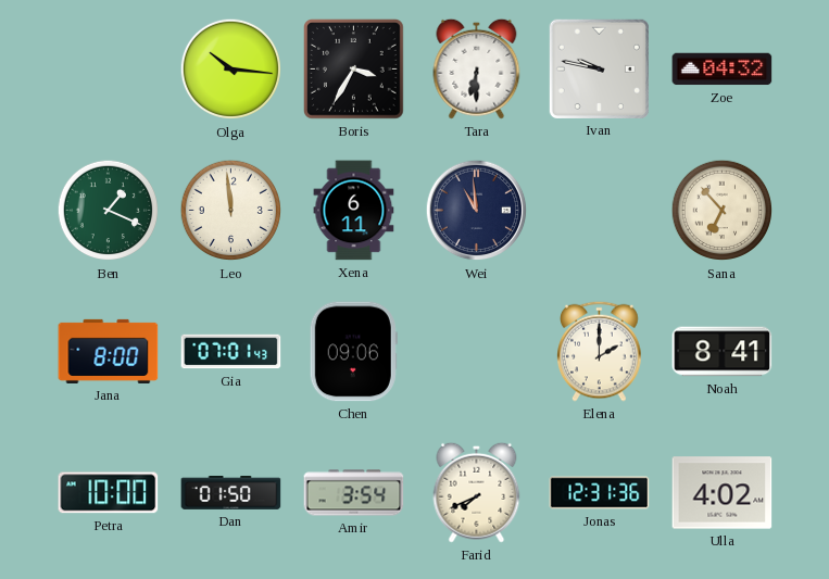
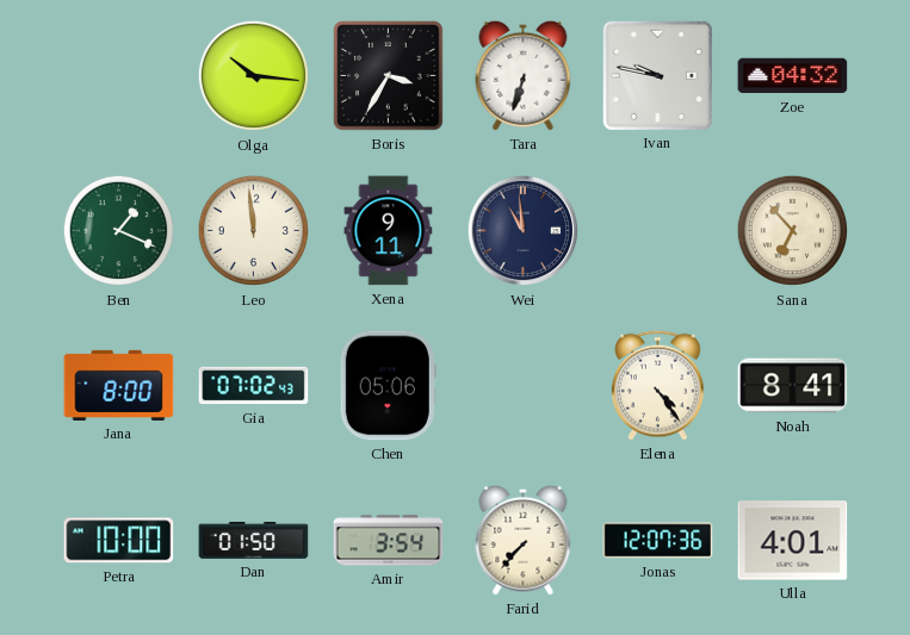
Tara: 6:30 -> 6:33 (524, 75)
Xena: 6:11 -> 9:11 (389, 231)
Gia: 07:01 -> 07:02 (254, 386)
Chen: 09:06 -> 05:06 (388, 386)
Elena: 2:00 -> 4:24 (658, 385)
Farid: 7:41 -> 7:37 (524, 540)
Jonas: 12:31 -> 12:07 (658, 541)
Ulla: 4:02 -> 4:01 (793, 541)
